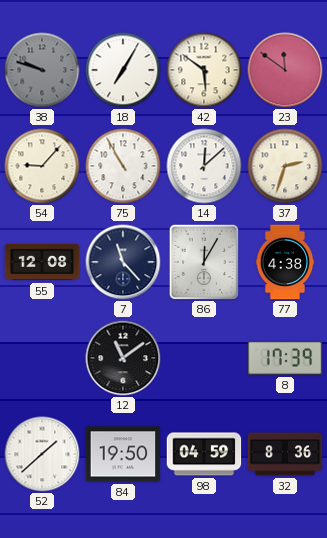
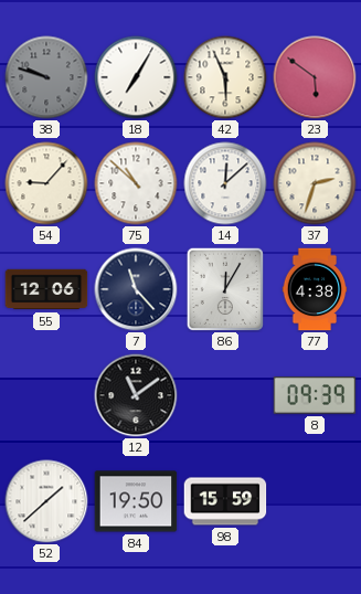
42: 5:51 -> 5:56 (225, 77)
23: 11:51 -> 5:51 (315, 77)
75: 10:55 -> 10:52 (136, 183)
55: 12:08 -> 12:06 (46, 289)
8: 17:39 -> 09:39 (315, 395)
98: 04:59 -> 15:59 (225, 501)
32: 8:36 -> none (285, 454)
